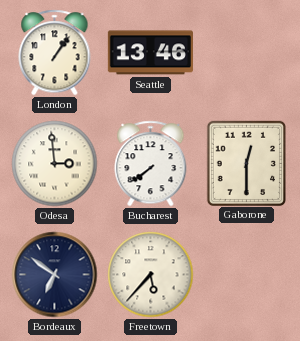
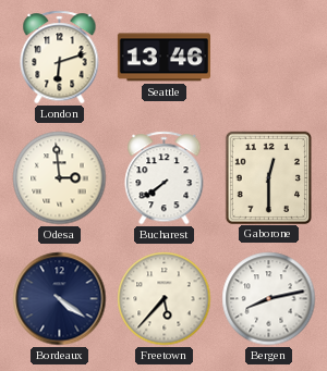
London: 1:06 -> 6:12 (60, 58)
Bordeaux: 6:51 -> 4:21 (60, 299)
Bergen: none -> 8:13 (269, 299)
